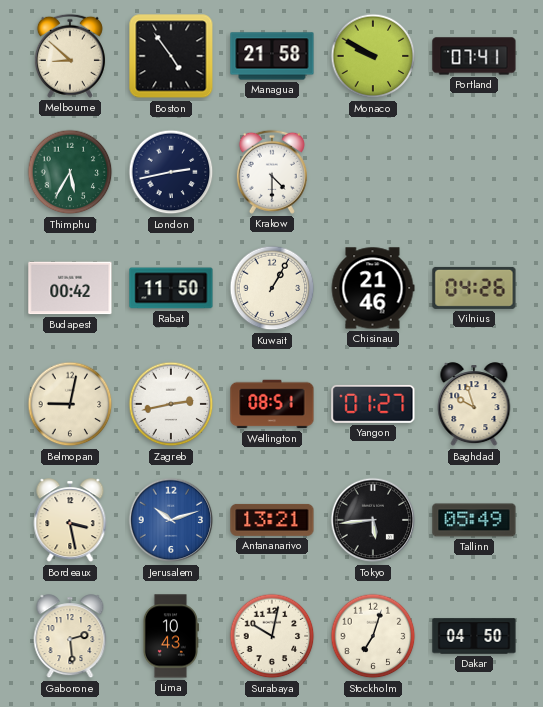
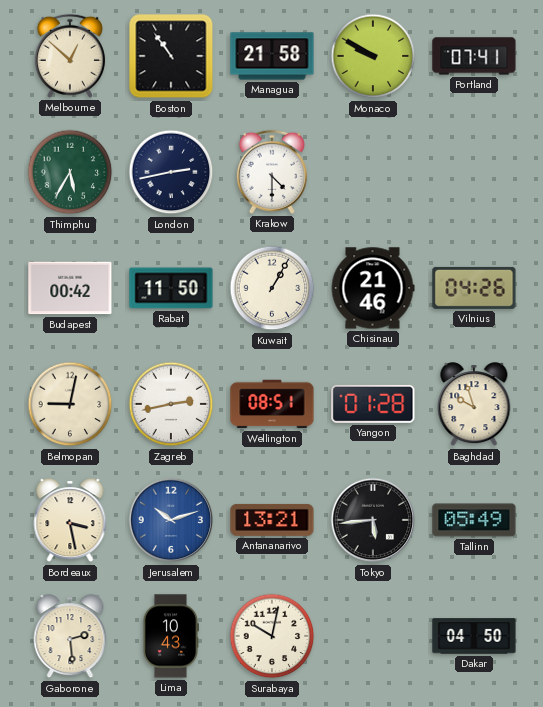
Melbourne: 8:52 -> 12:52 (70, 56)
Boston: 4:54 -> 10:54 (171, 56)
Yangon: 01:27 -> 01:28 (373, 404)
Stockholm: 7:03 -> none (373, 636)
